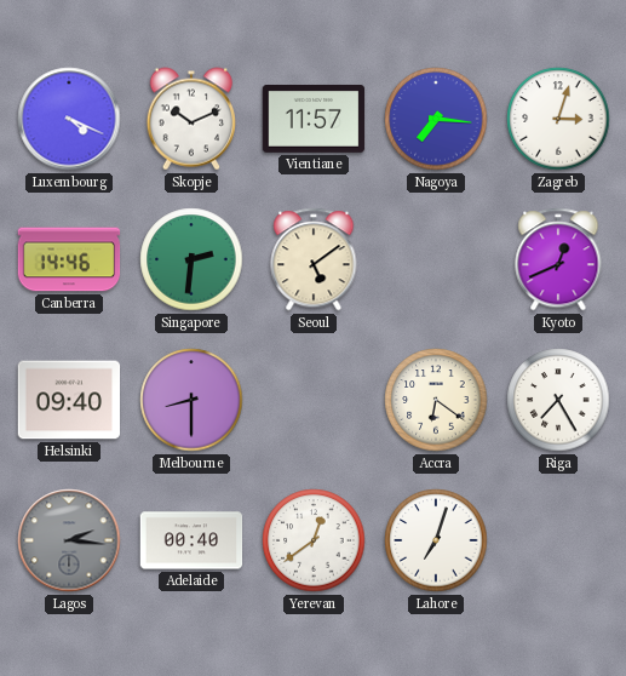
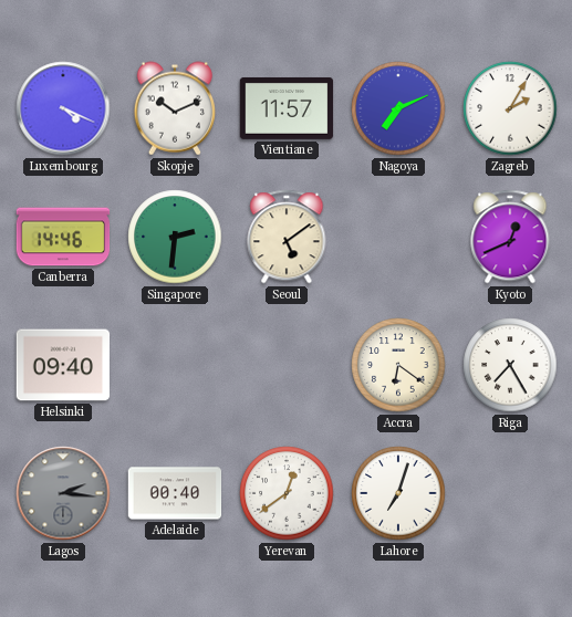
Nagoya: 7:16 -> 7:11 (398, 108)
Zagreb: 3:03 -> 2:05 (510, 108)
Melbourne: 8:30 -> none (191, 400)
